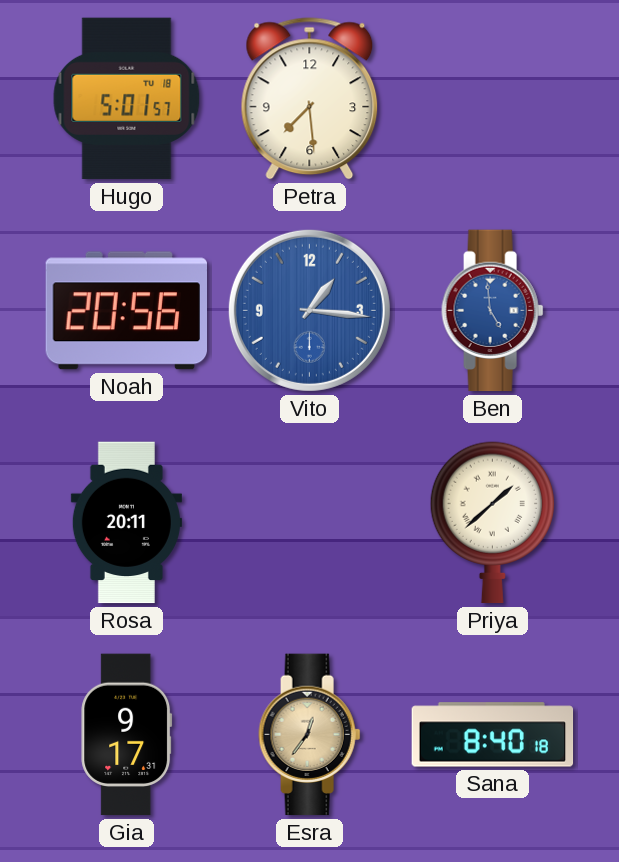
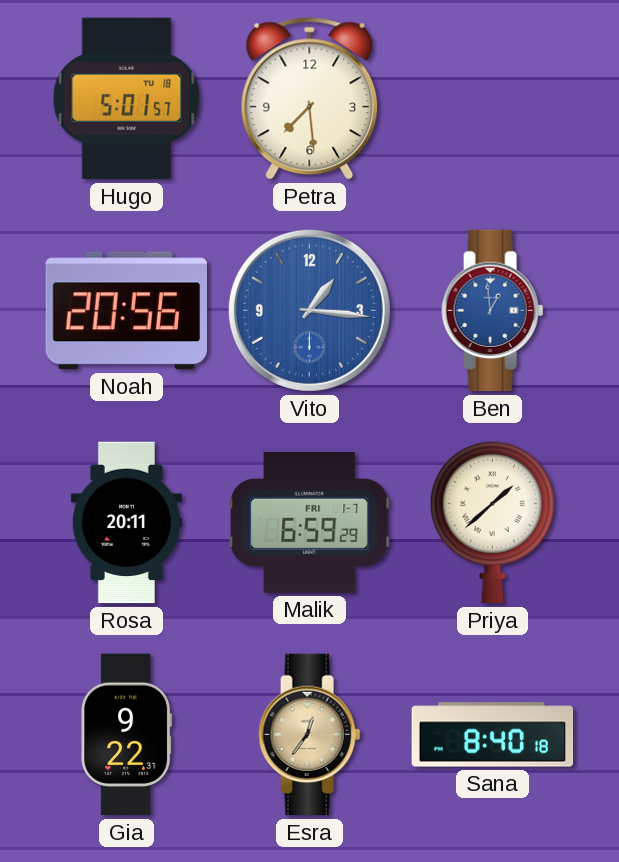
Ben: 4:59 -> 12:59 (493, 311)
Malik: none -> 6:59 (309, 522)
Gia: 9:17 -> 9:22 (127, 735)
